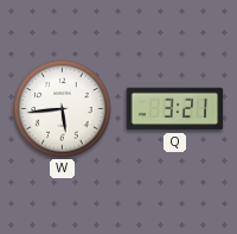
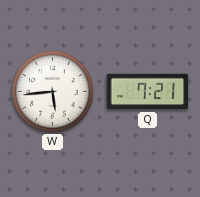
Q: 3:21 -> 7:21 (148, 92)
